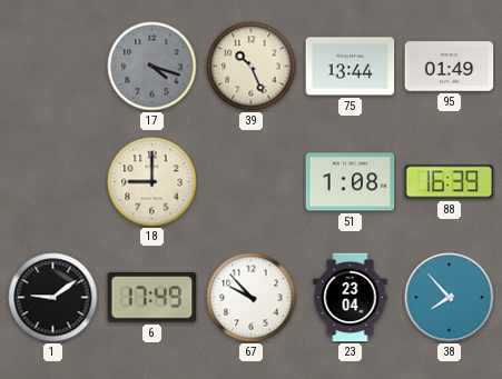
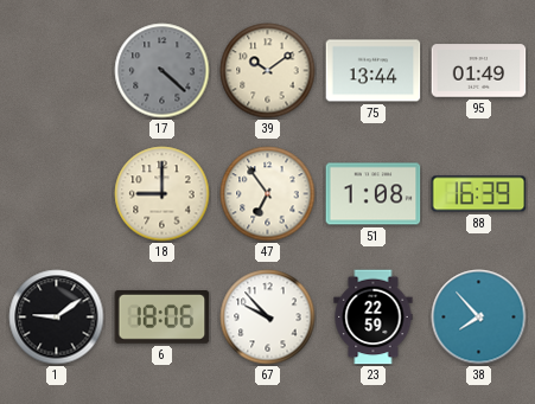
17: 4:18 -> 4:22 (163, 71)
39: 10:26 -> 10:09 (268, 71)
47: none -> 6:54 (268, 194)
6: 17:49 -> 18:06 (163, 316)
23: 23:04 -> 22:59 (374, 318)
